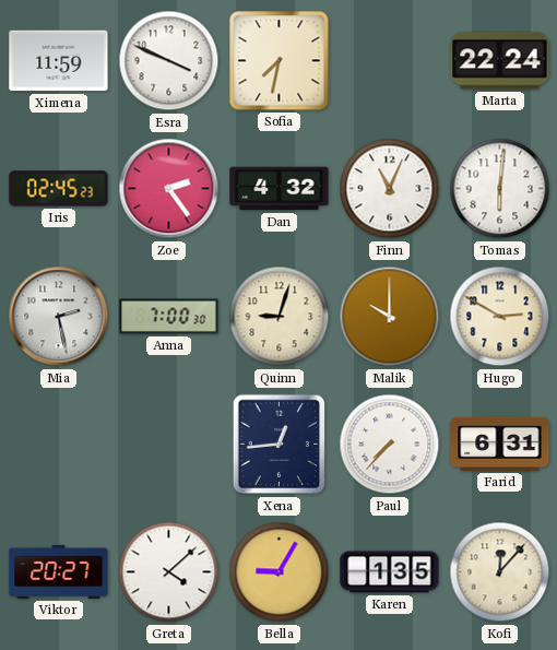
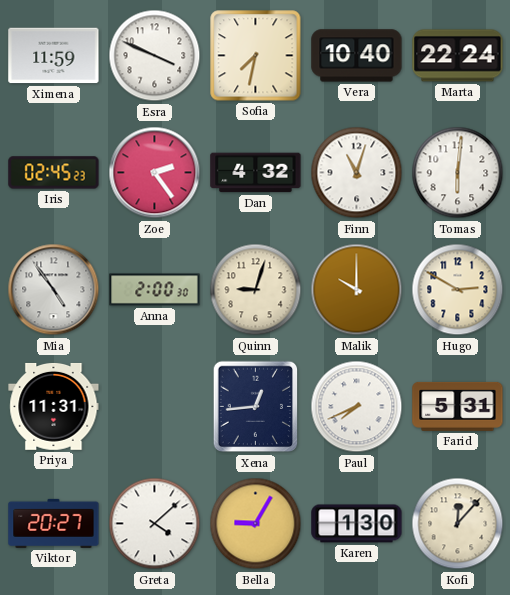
Vera: none -> 10:40 (357, 56)
Finn: 11:04 -> 11:03 (357, 173)
Mia: 2:28 -> 4:54 (54, 290)
Anna: 7:00 -> 2:00 (155, 290)
Priya: none -> 11:31 (54, 406)
Paul: 7:37 -> 7:41 (357, 407)
Farid: 6:31 -> 5:31 (458, 406)
Karen: 1:35 -> 1:30 (357, 524)
